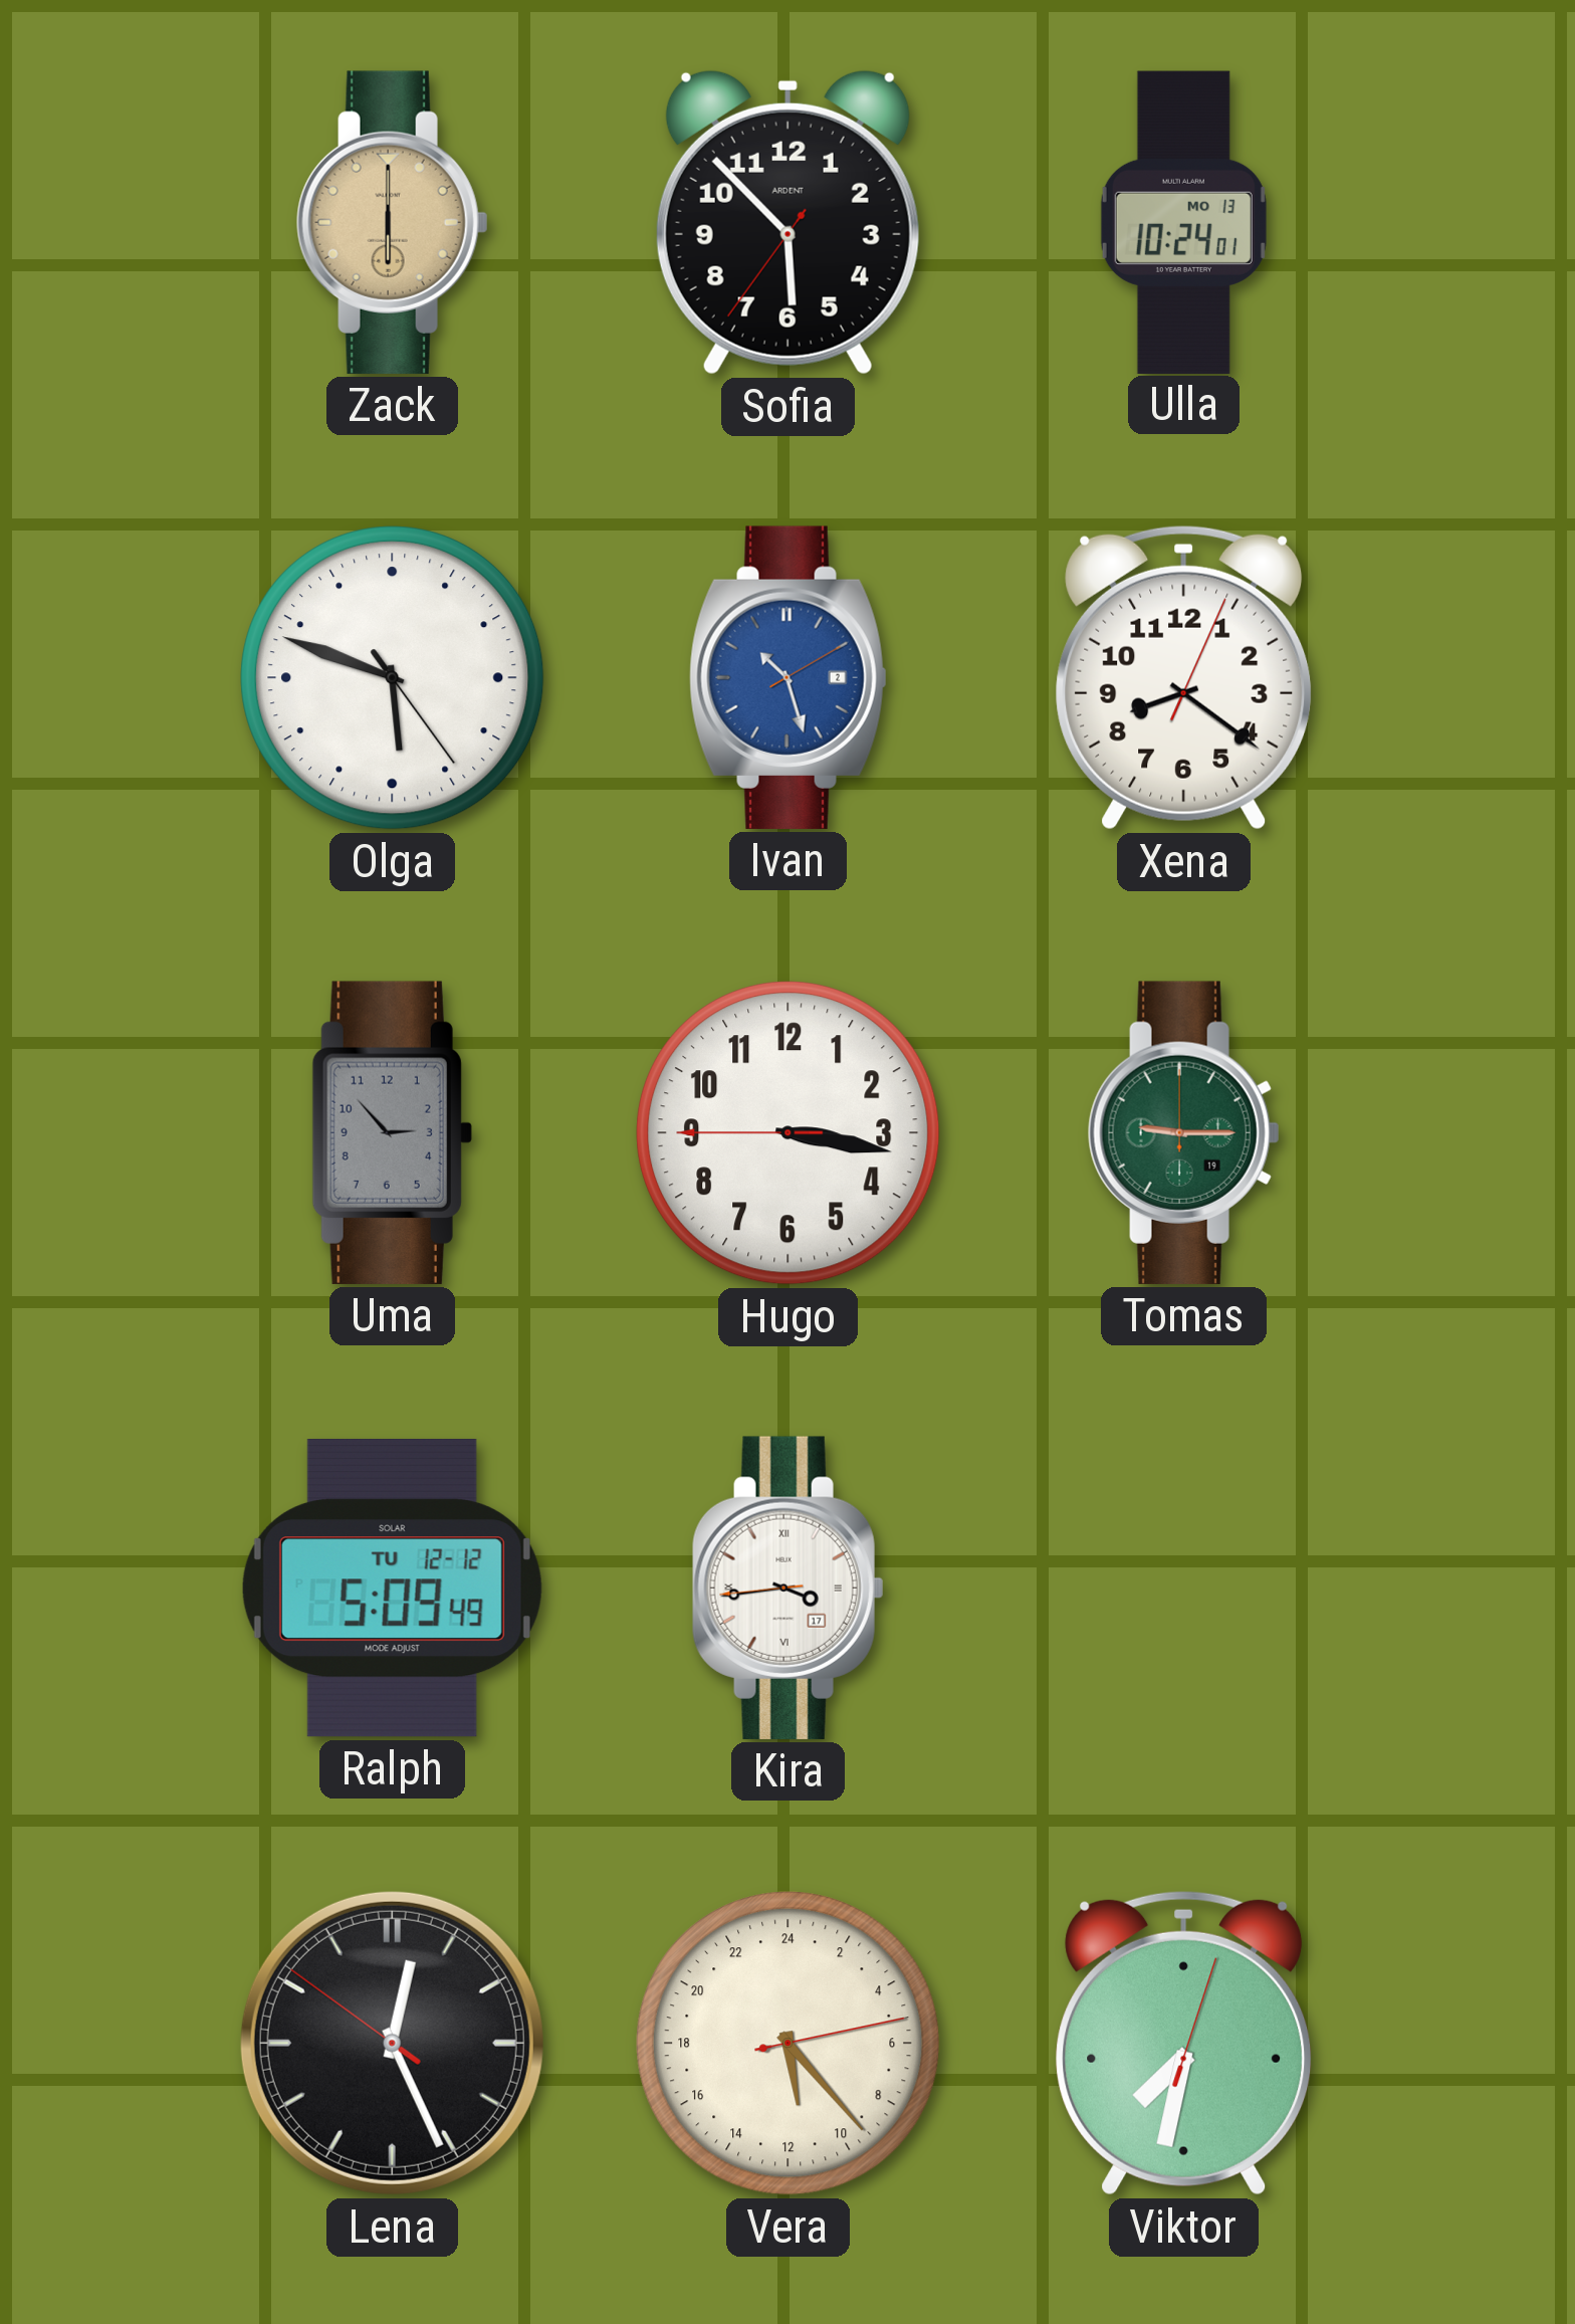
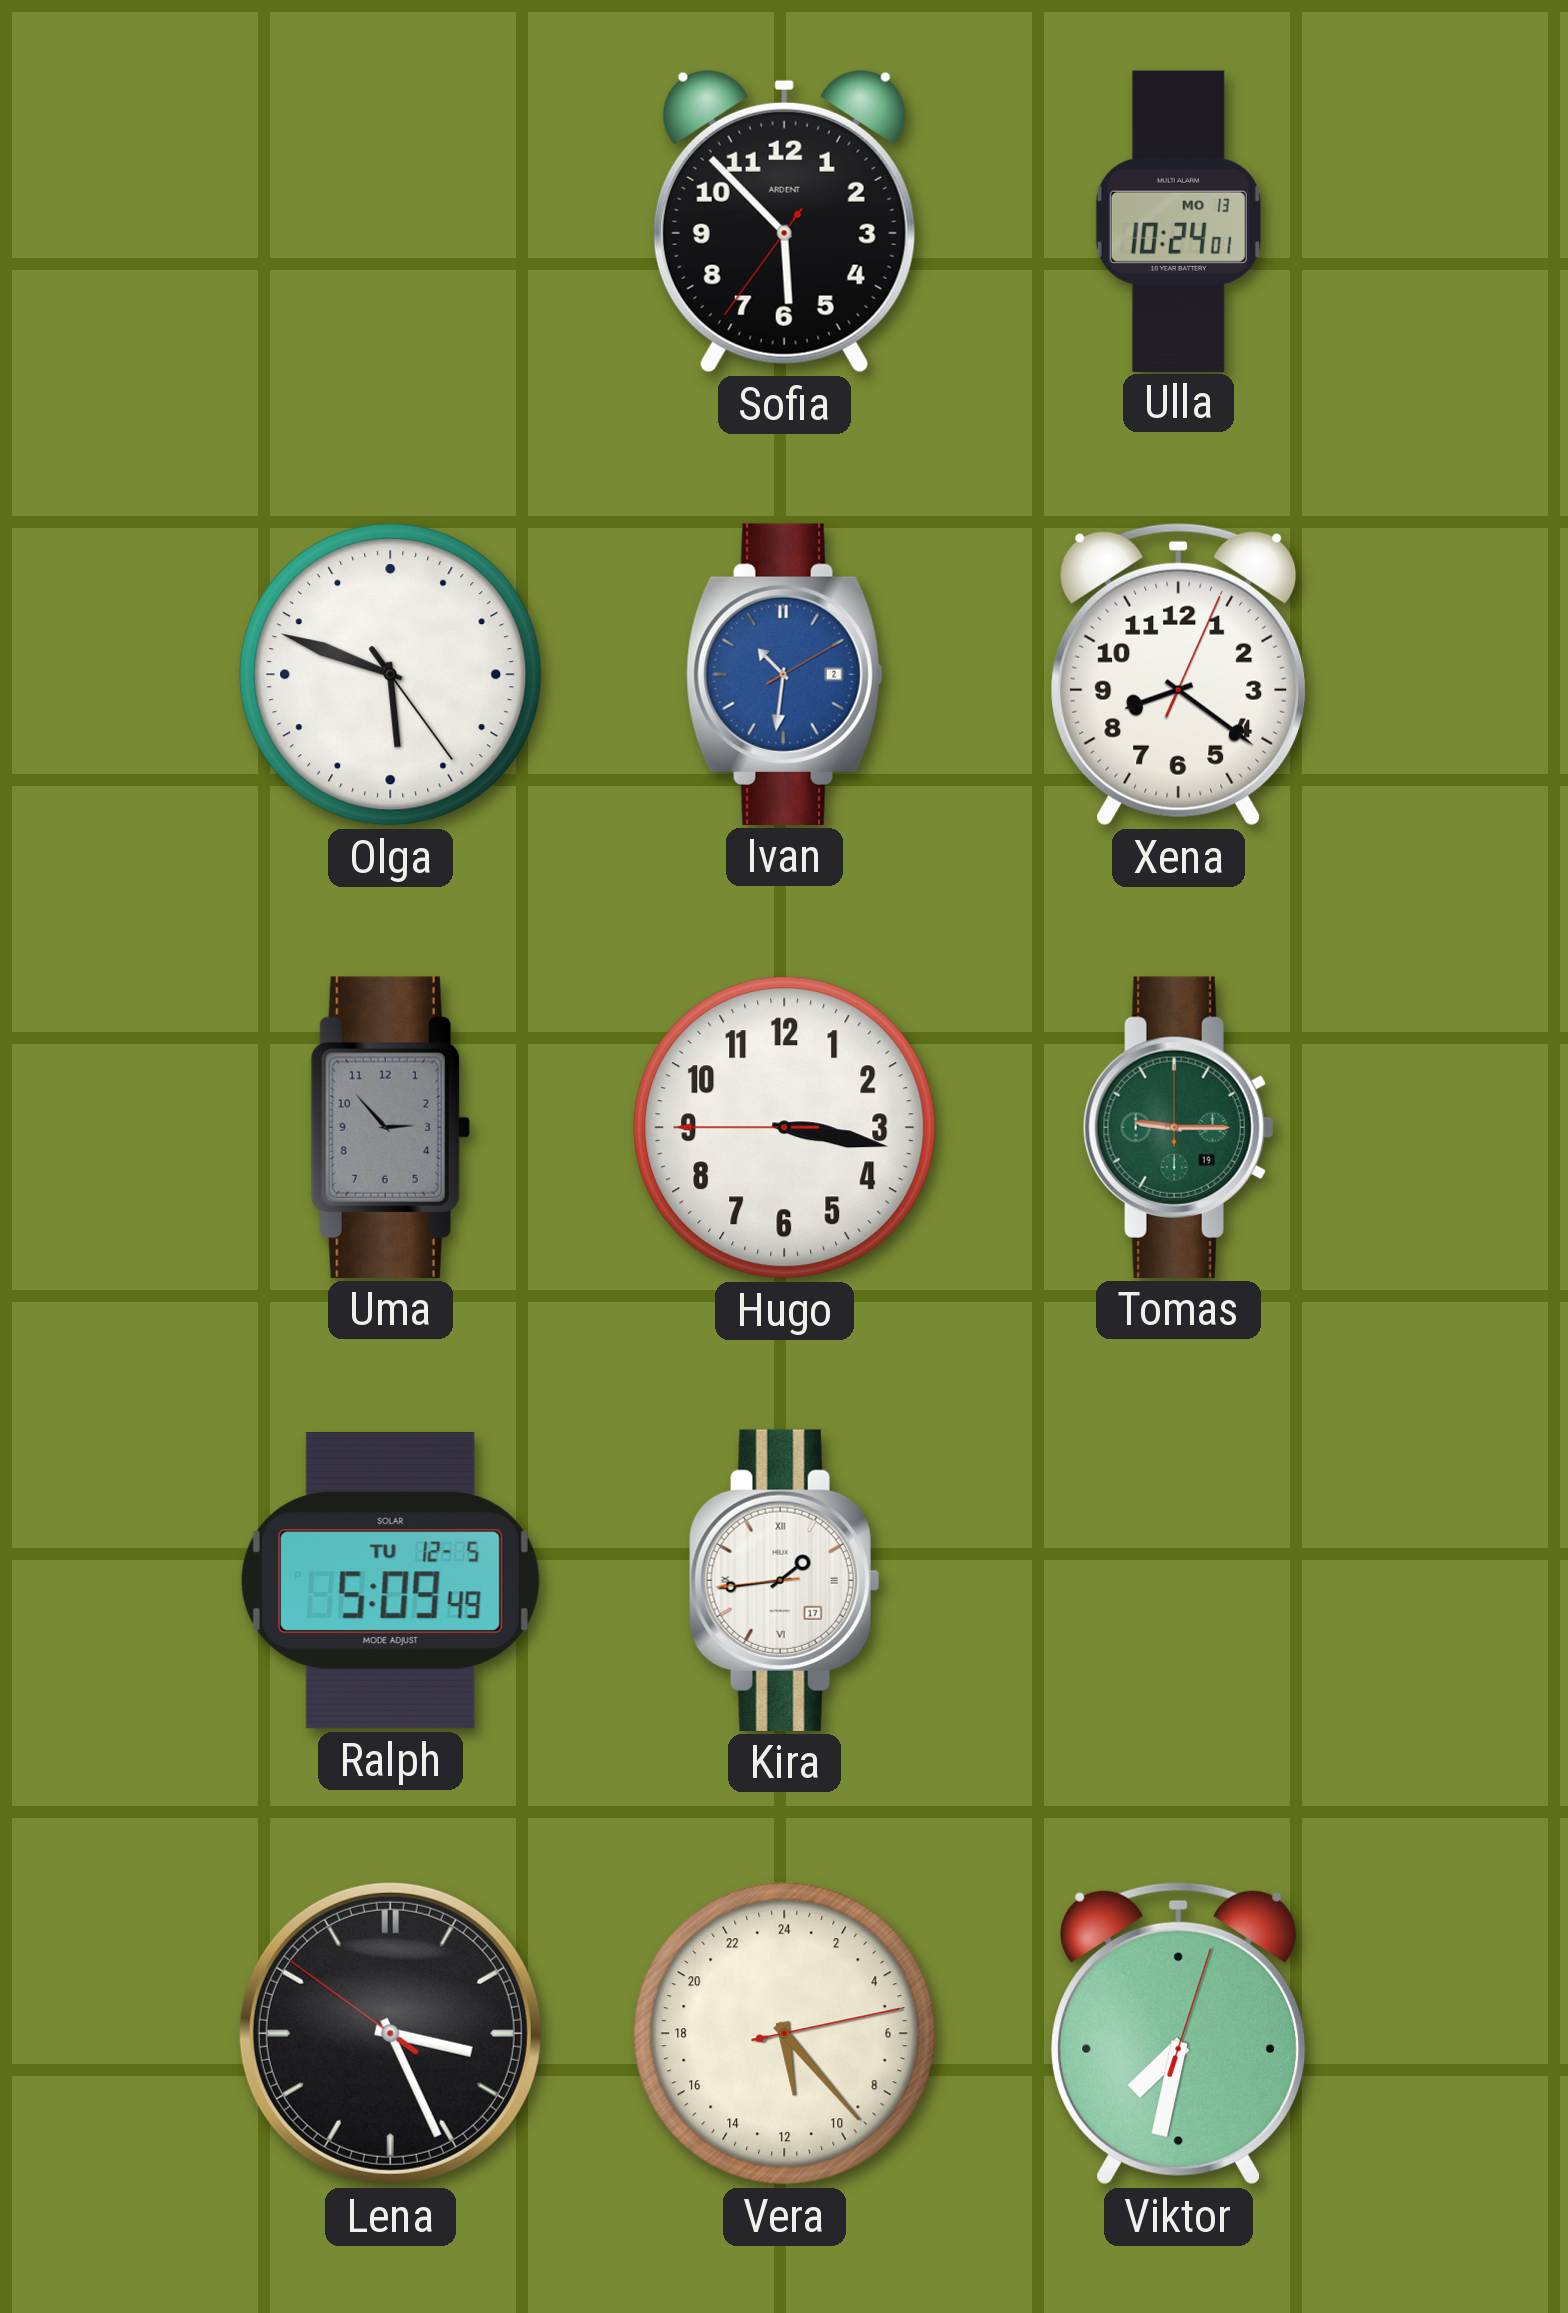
Zack: 6:00 -> none (392, 222)
Ivan: 10:27 -> 10:31 (785, 674)
Ralph date: TU 12-12 -> TU 12-5 (390, 1581)
Kira: 3:43 -> 1:43 (784, 1580)
Lena: 12:25 -> 3:25 (390, 2033)
